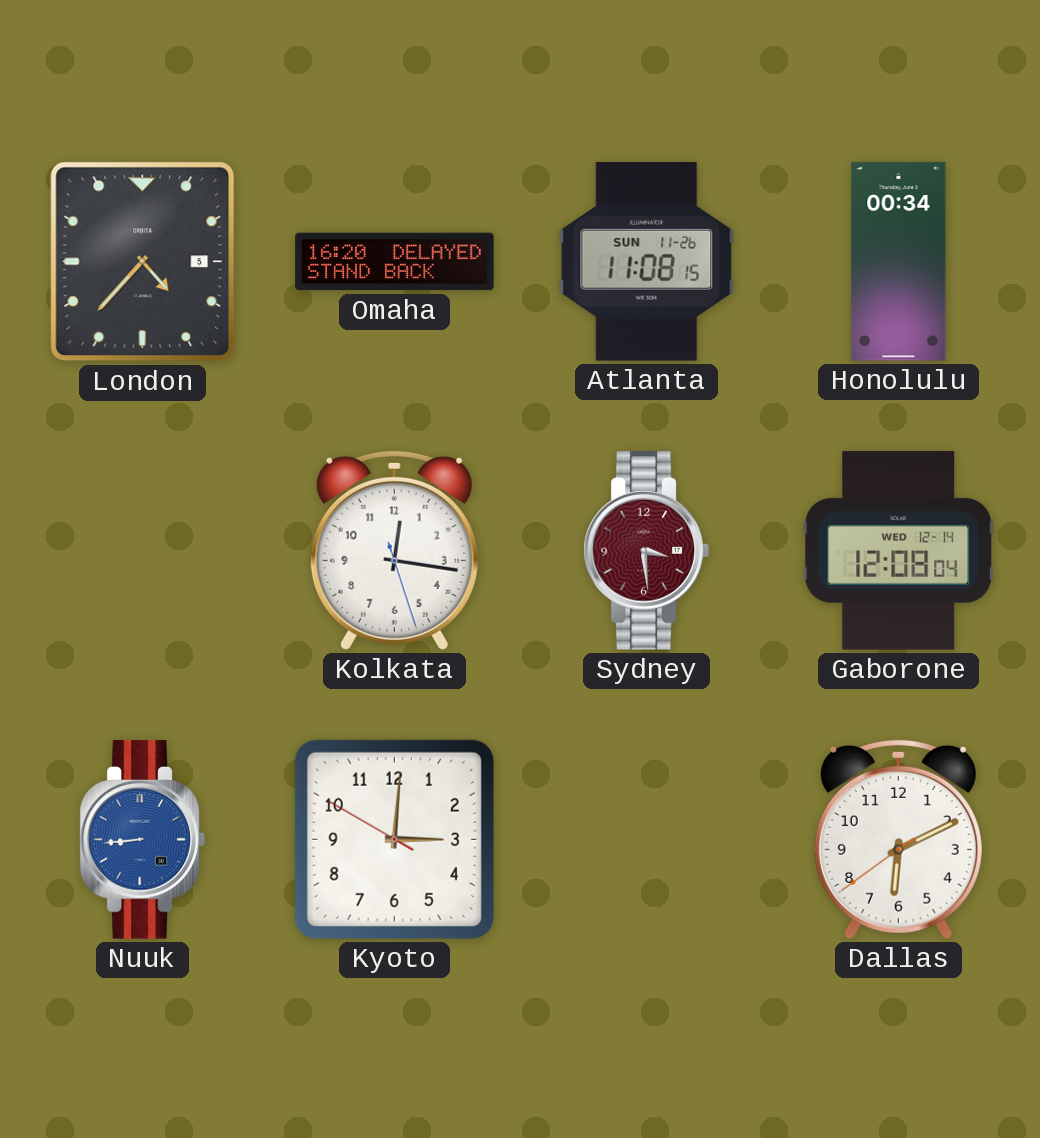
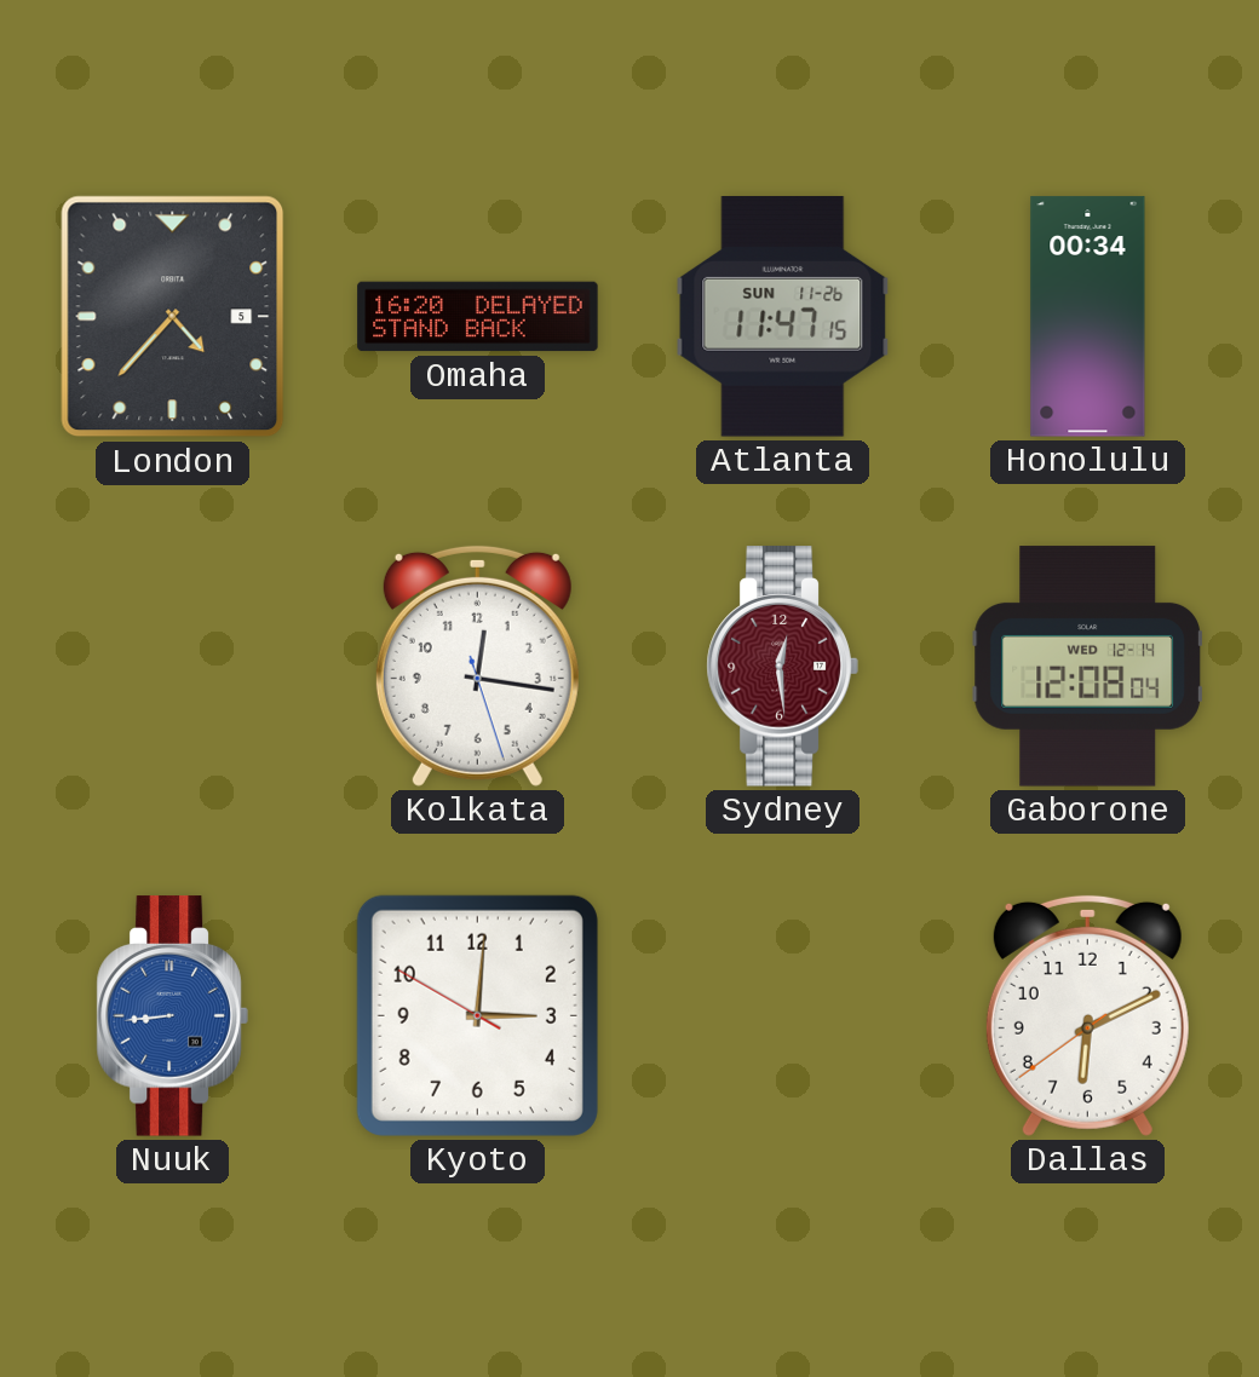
Atlanta: 11:08 -> 11:47 (783, 317)
Sydney: 3:29 -> 12:29 (782, 667)
